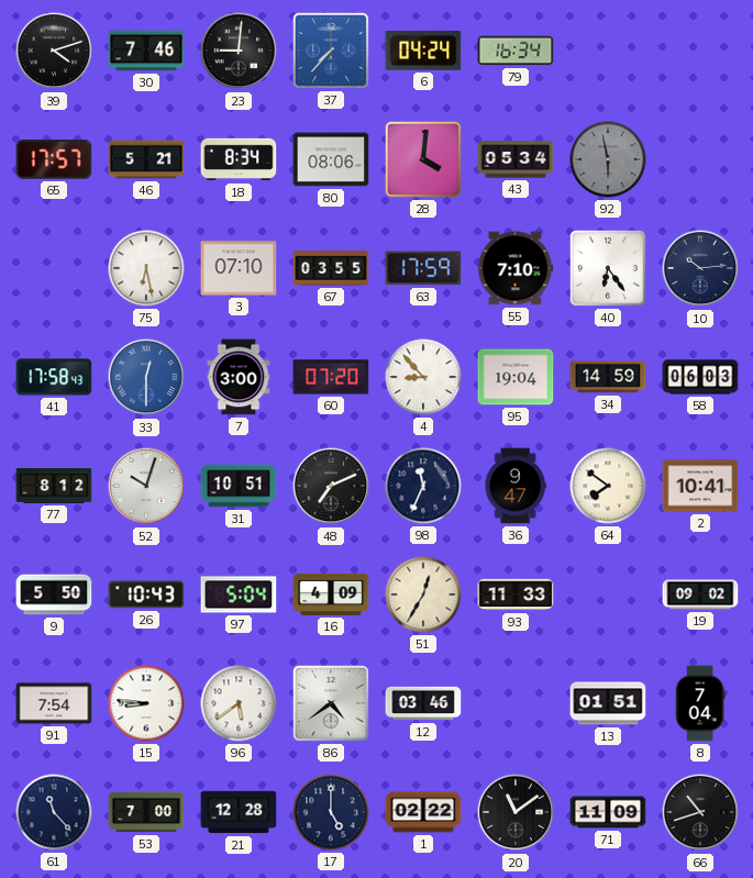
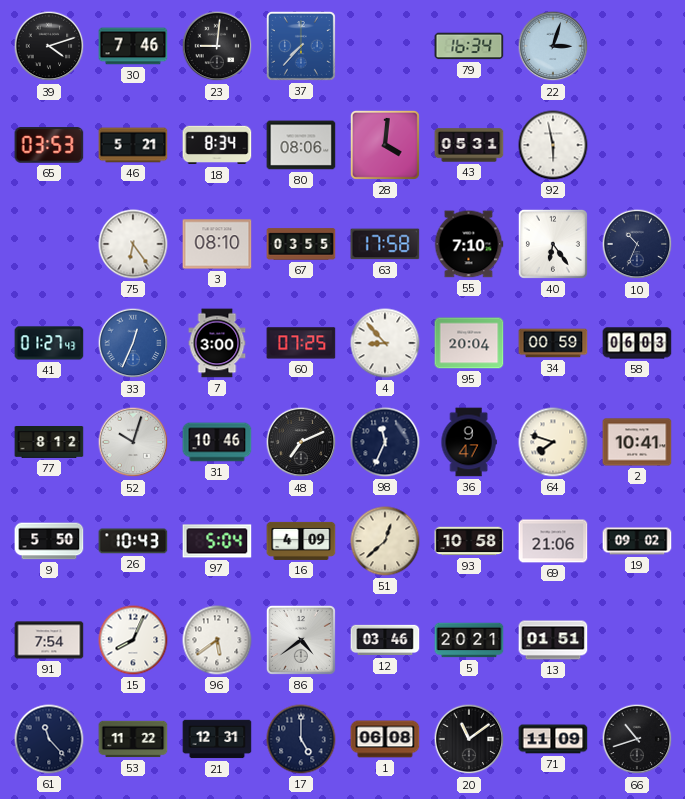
6: 04:24 -> none (423, 51)
22: none -> 3:03 (553, 46)
65: 17:57 -> 03:53 (49, 145)
43: 05:34 -> 05:31 (469, 145)
92 dial: grey -> white (553, 145)
75: 6:28 -> 6:24 (133, 244)
3: 07:10 -> 08:10 (217, 244)
63: 17:59 -> 17:58 (385, 244)
10: 10:14 -> 10:34 (637, 244)
41: 17:58 -> 01:27 (49, 343)
33: 12:30 -> 12:34 (133, 343)
60: 07:20 -> 07:25 (301, 343)
95: 19:04 -> 20:04 (469, 343)
34: 14:59 -> 00:59 (553, 343)
31: 10:51 -> 10:46 (217, 442)
64: 7:51 -> 7:48 (553, 442)
51: 12:35 -> 12:38 (385, 541)
93: 11:33 -> 10:58 (469, 541)
69: none -> 21:06 (553, 541)
15: 8:46 -> 8:04 (133, 640)
5: none -> 20:21 (469, 640)
8: 7:04 -> none (700, 703)
53: 7:00 -> 11:22 (133, 739)
21: 12:28 -> 12:31 (217, 739)
1: 02:22 -> 06:08 (385, 739)
